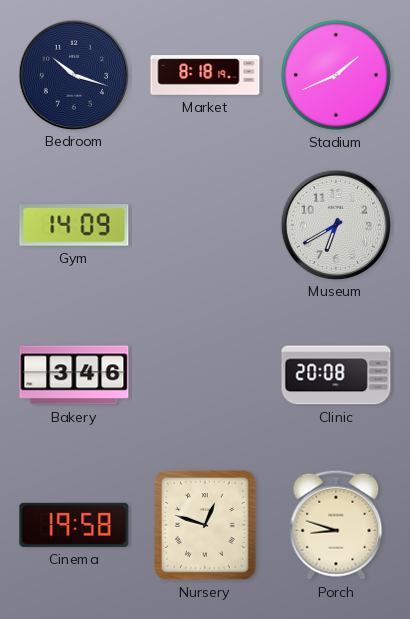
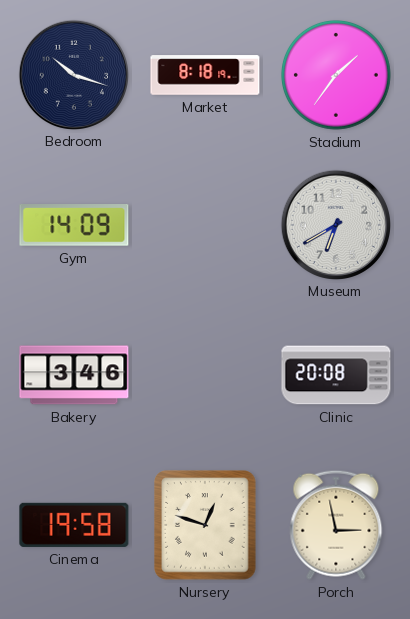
Stadium: 1:41 -> 1:36 (337, 76)
Porch: 8:48 -> 2:58 (336, 525)
